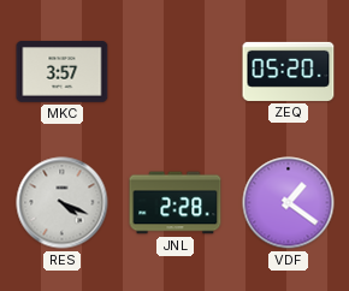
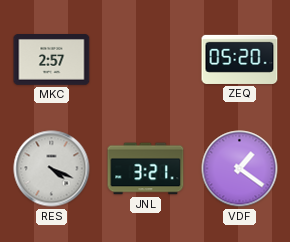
MKC: 3:57 -> 2:57 (52, 60)
JNL: 2:28 -> 3:21 (146, 169)
